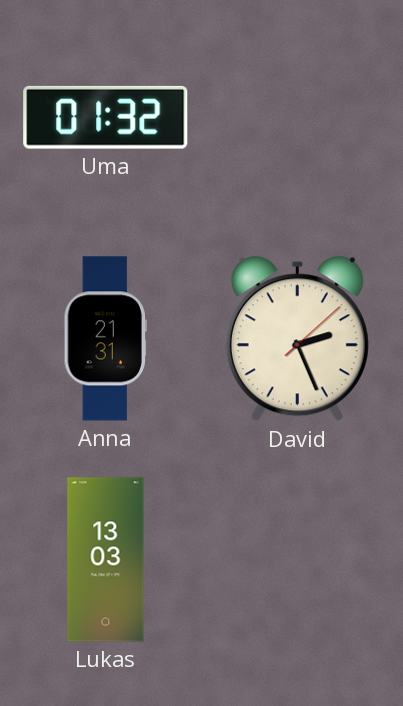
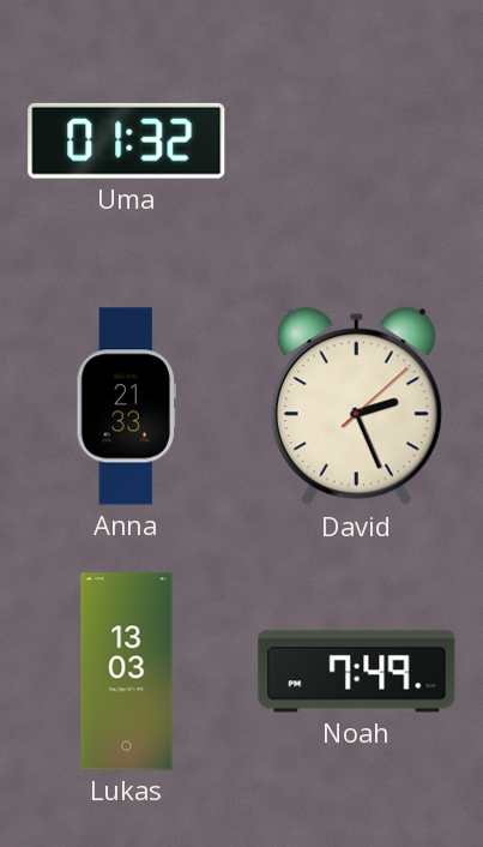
Anna: 21:31 -> 21:33 (126, 407)
Noah: none -> 7:49 (357, 672)
